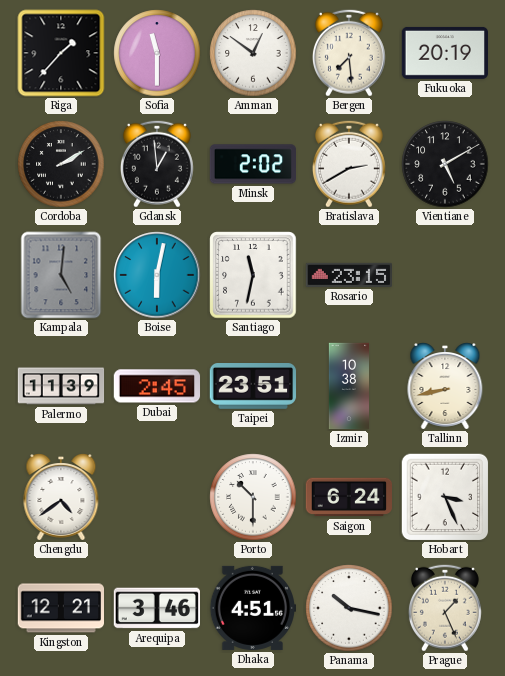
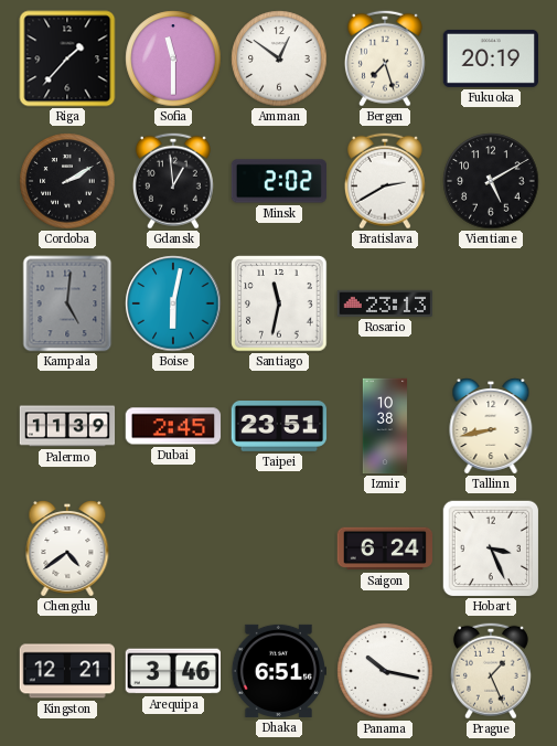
Bergen: 7:29 -> 7:27 (385, 58)
Rosario: 23:15 -> 23:13 (385, 303)
Porto: 10:30 -> none (253, 497)
Dhaka: 4:51 -> 6:51 (279, 671)
